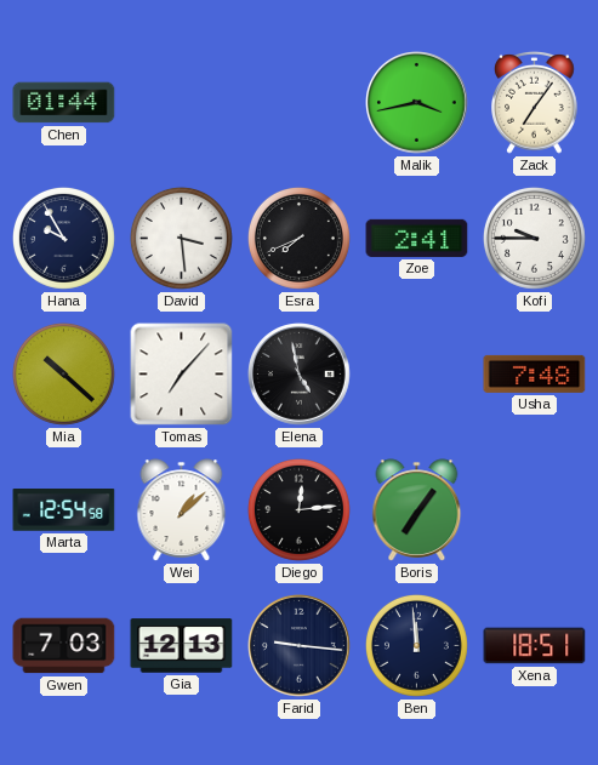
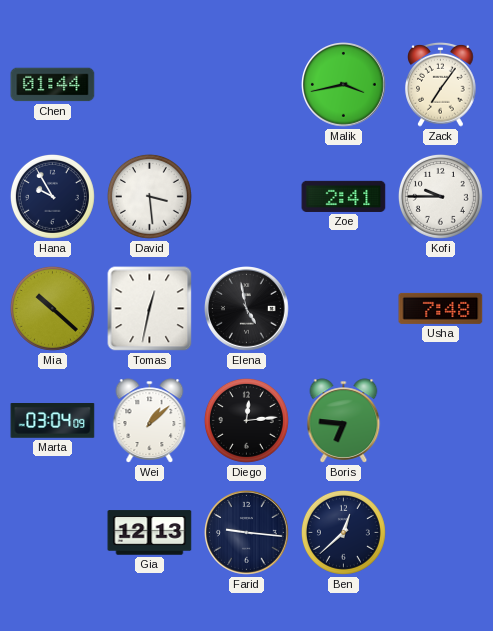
Esra: 7:41 -> none (298, 238)
Tomas: 7:07 -> 12:32 (150, 309)
Marta: 12:54 -> 03:04 (53, 421)
Boris: 7:06 -> 6:46 (344, 421)
Gwen: 7:03 -> none (64, 646)
Ben: 11:59 -> 12:38 (343, 532)
Xena: 18:51 -> none (535, 646)
